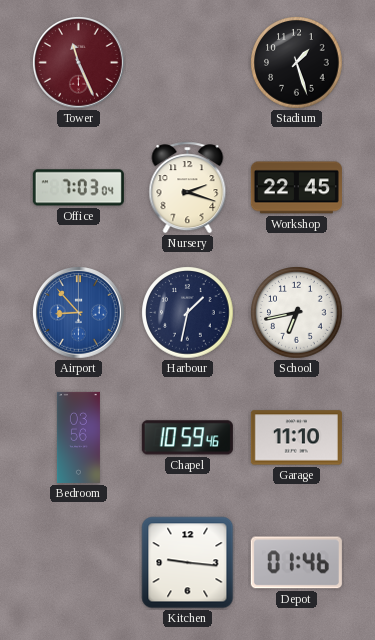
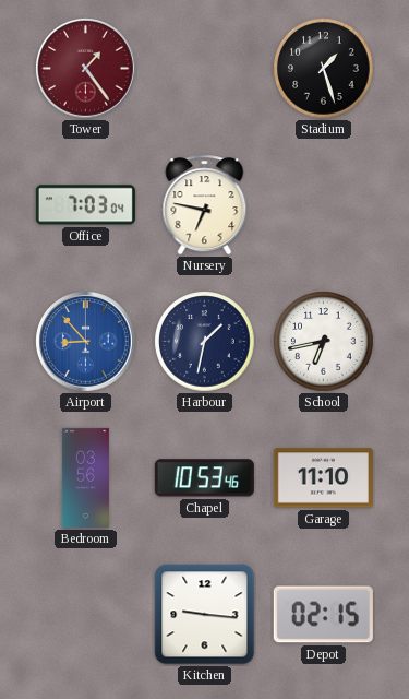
Tower: 11:26 -> 1:24 (86, 69)
Nursery: 2:18 -> 6:47 (205, 205)
Workshop: 22:45 -> none (296, 188)
Chapel: 10:59 -> 10:53 (204, 478)
Depot: 01:46 -> 02:15 (323, 615)
